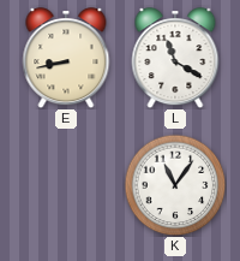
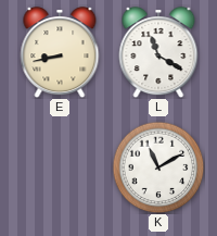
K: 11:06 -> 11:10 (158, 167)
